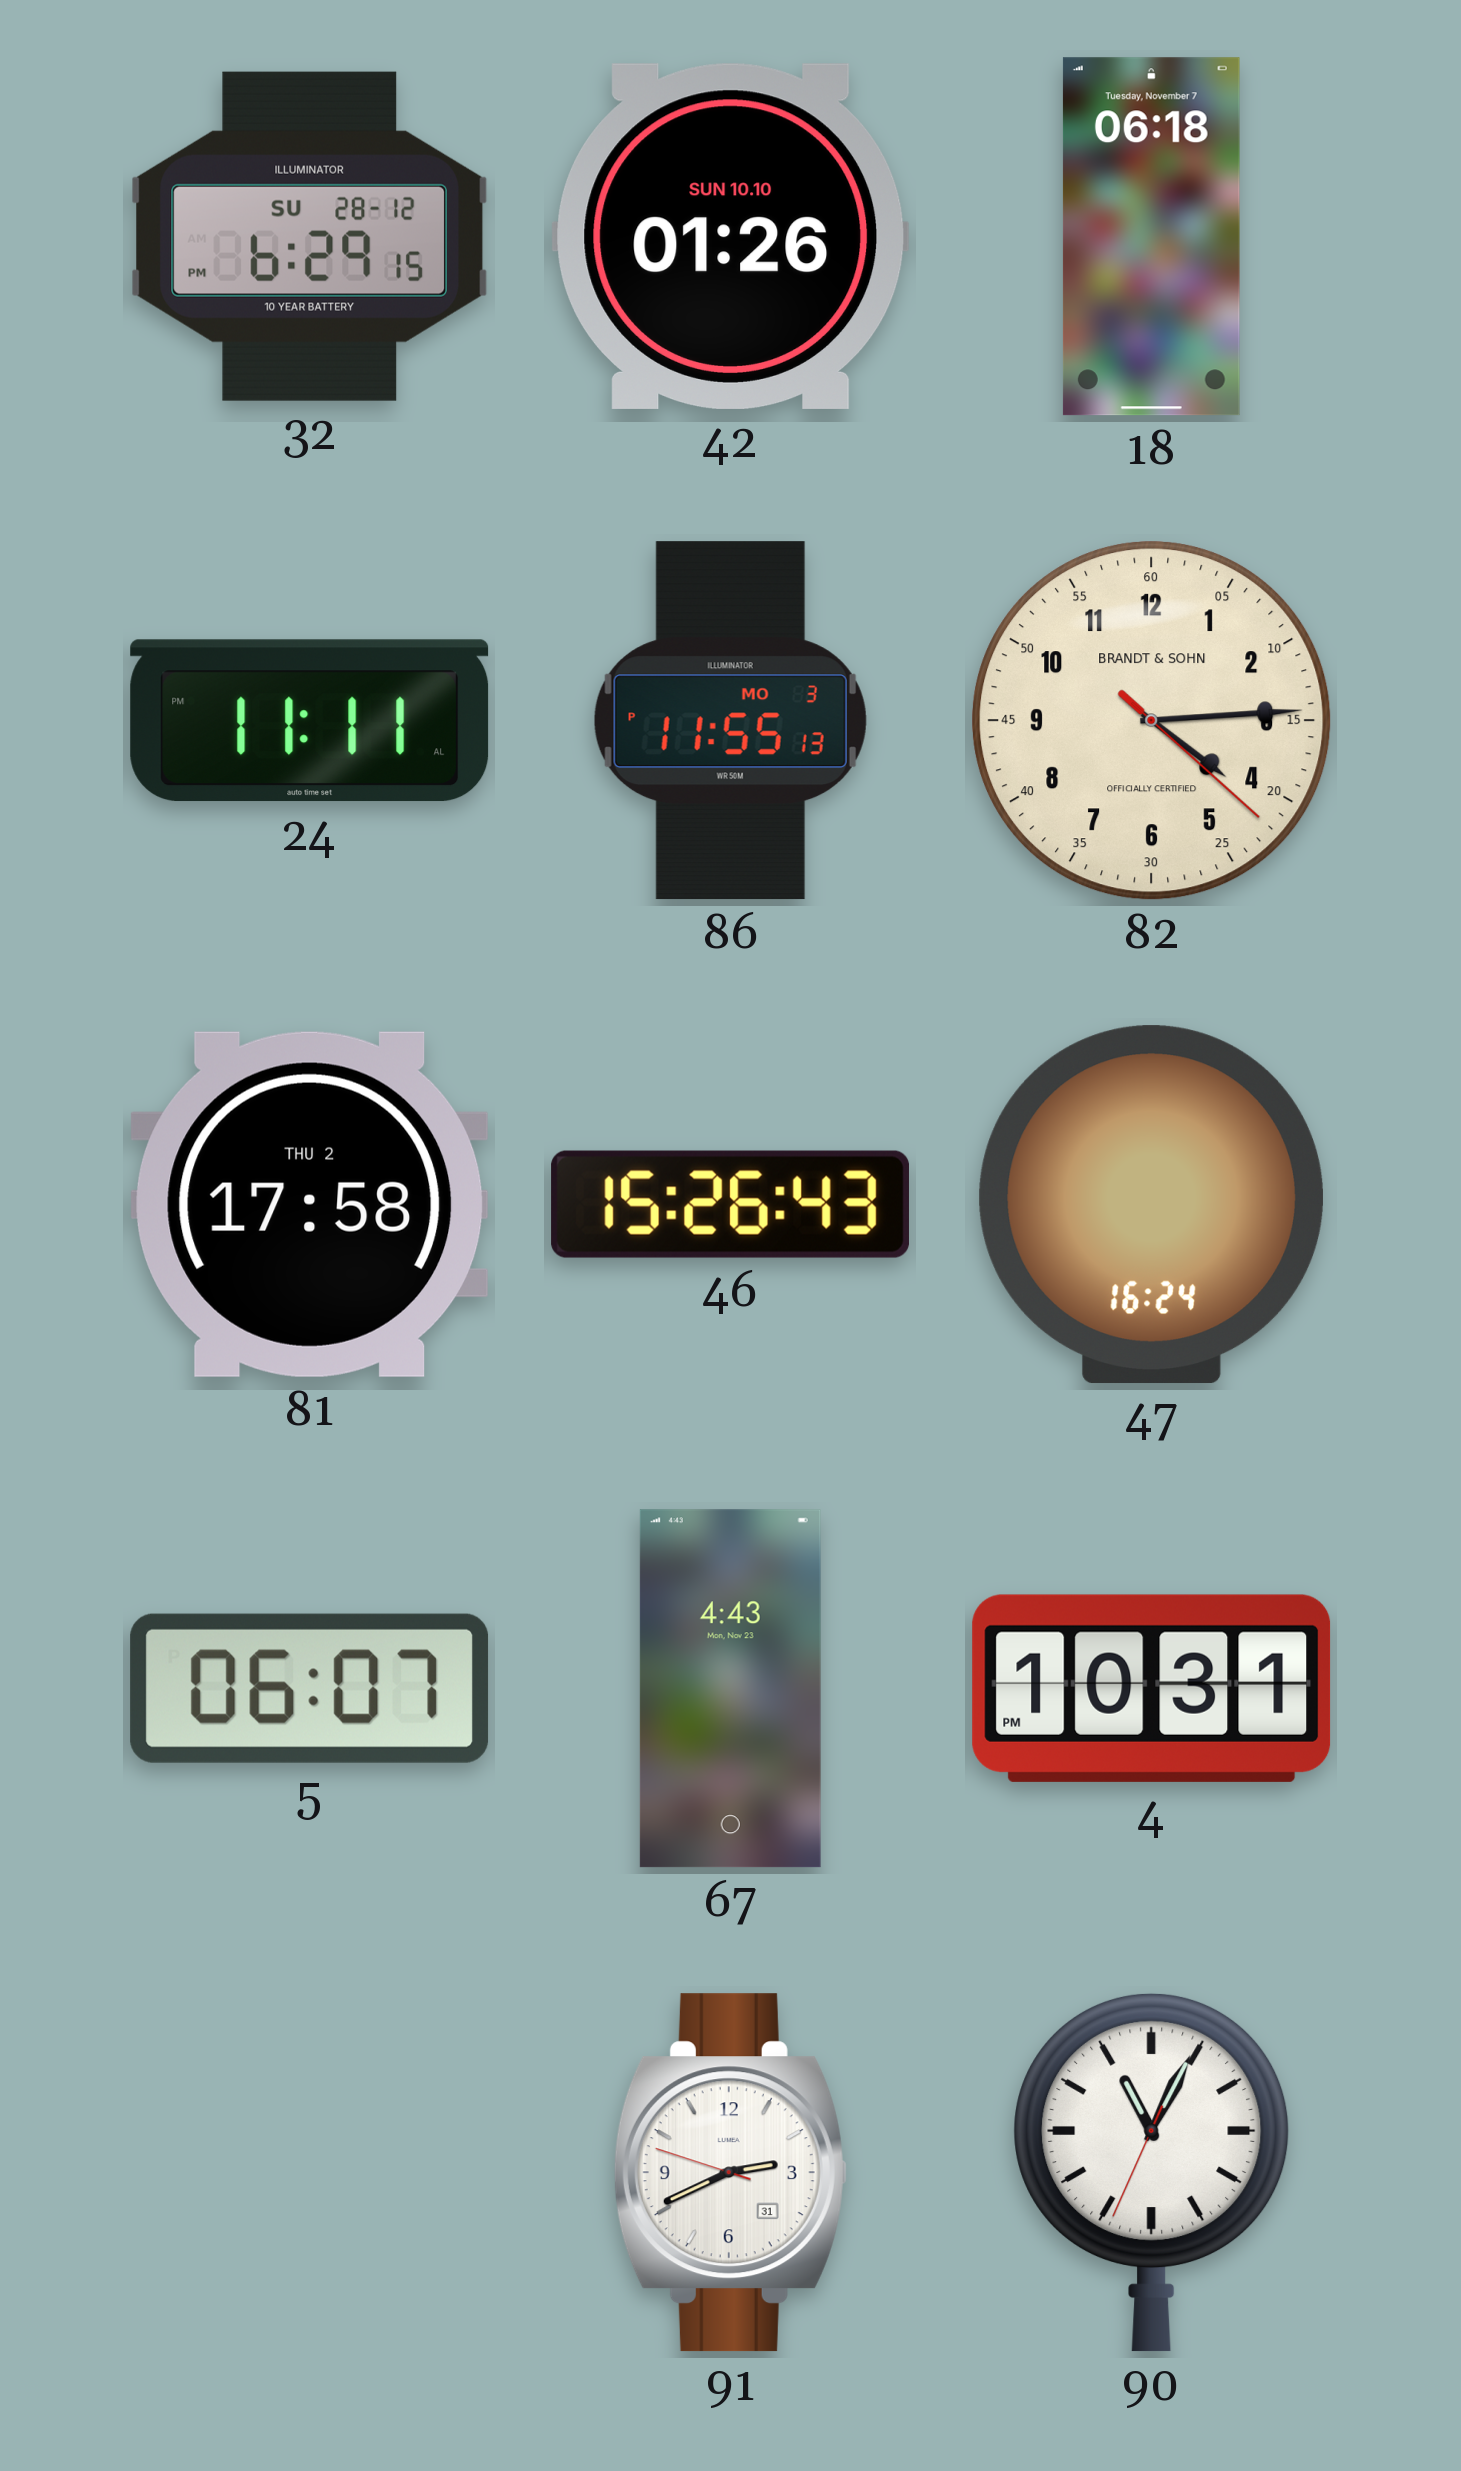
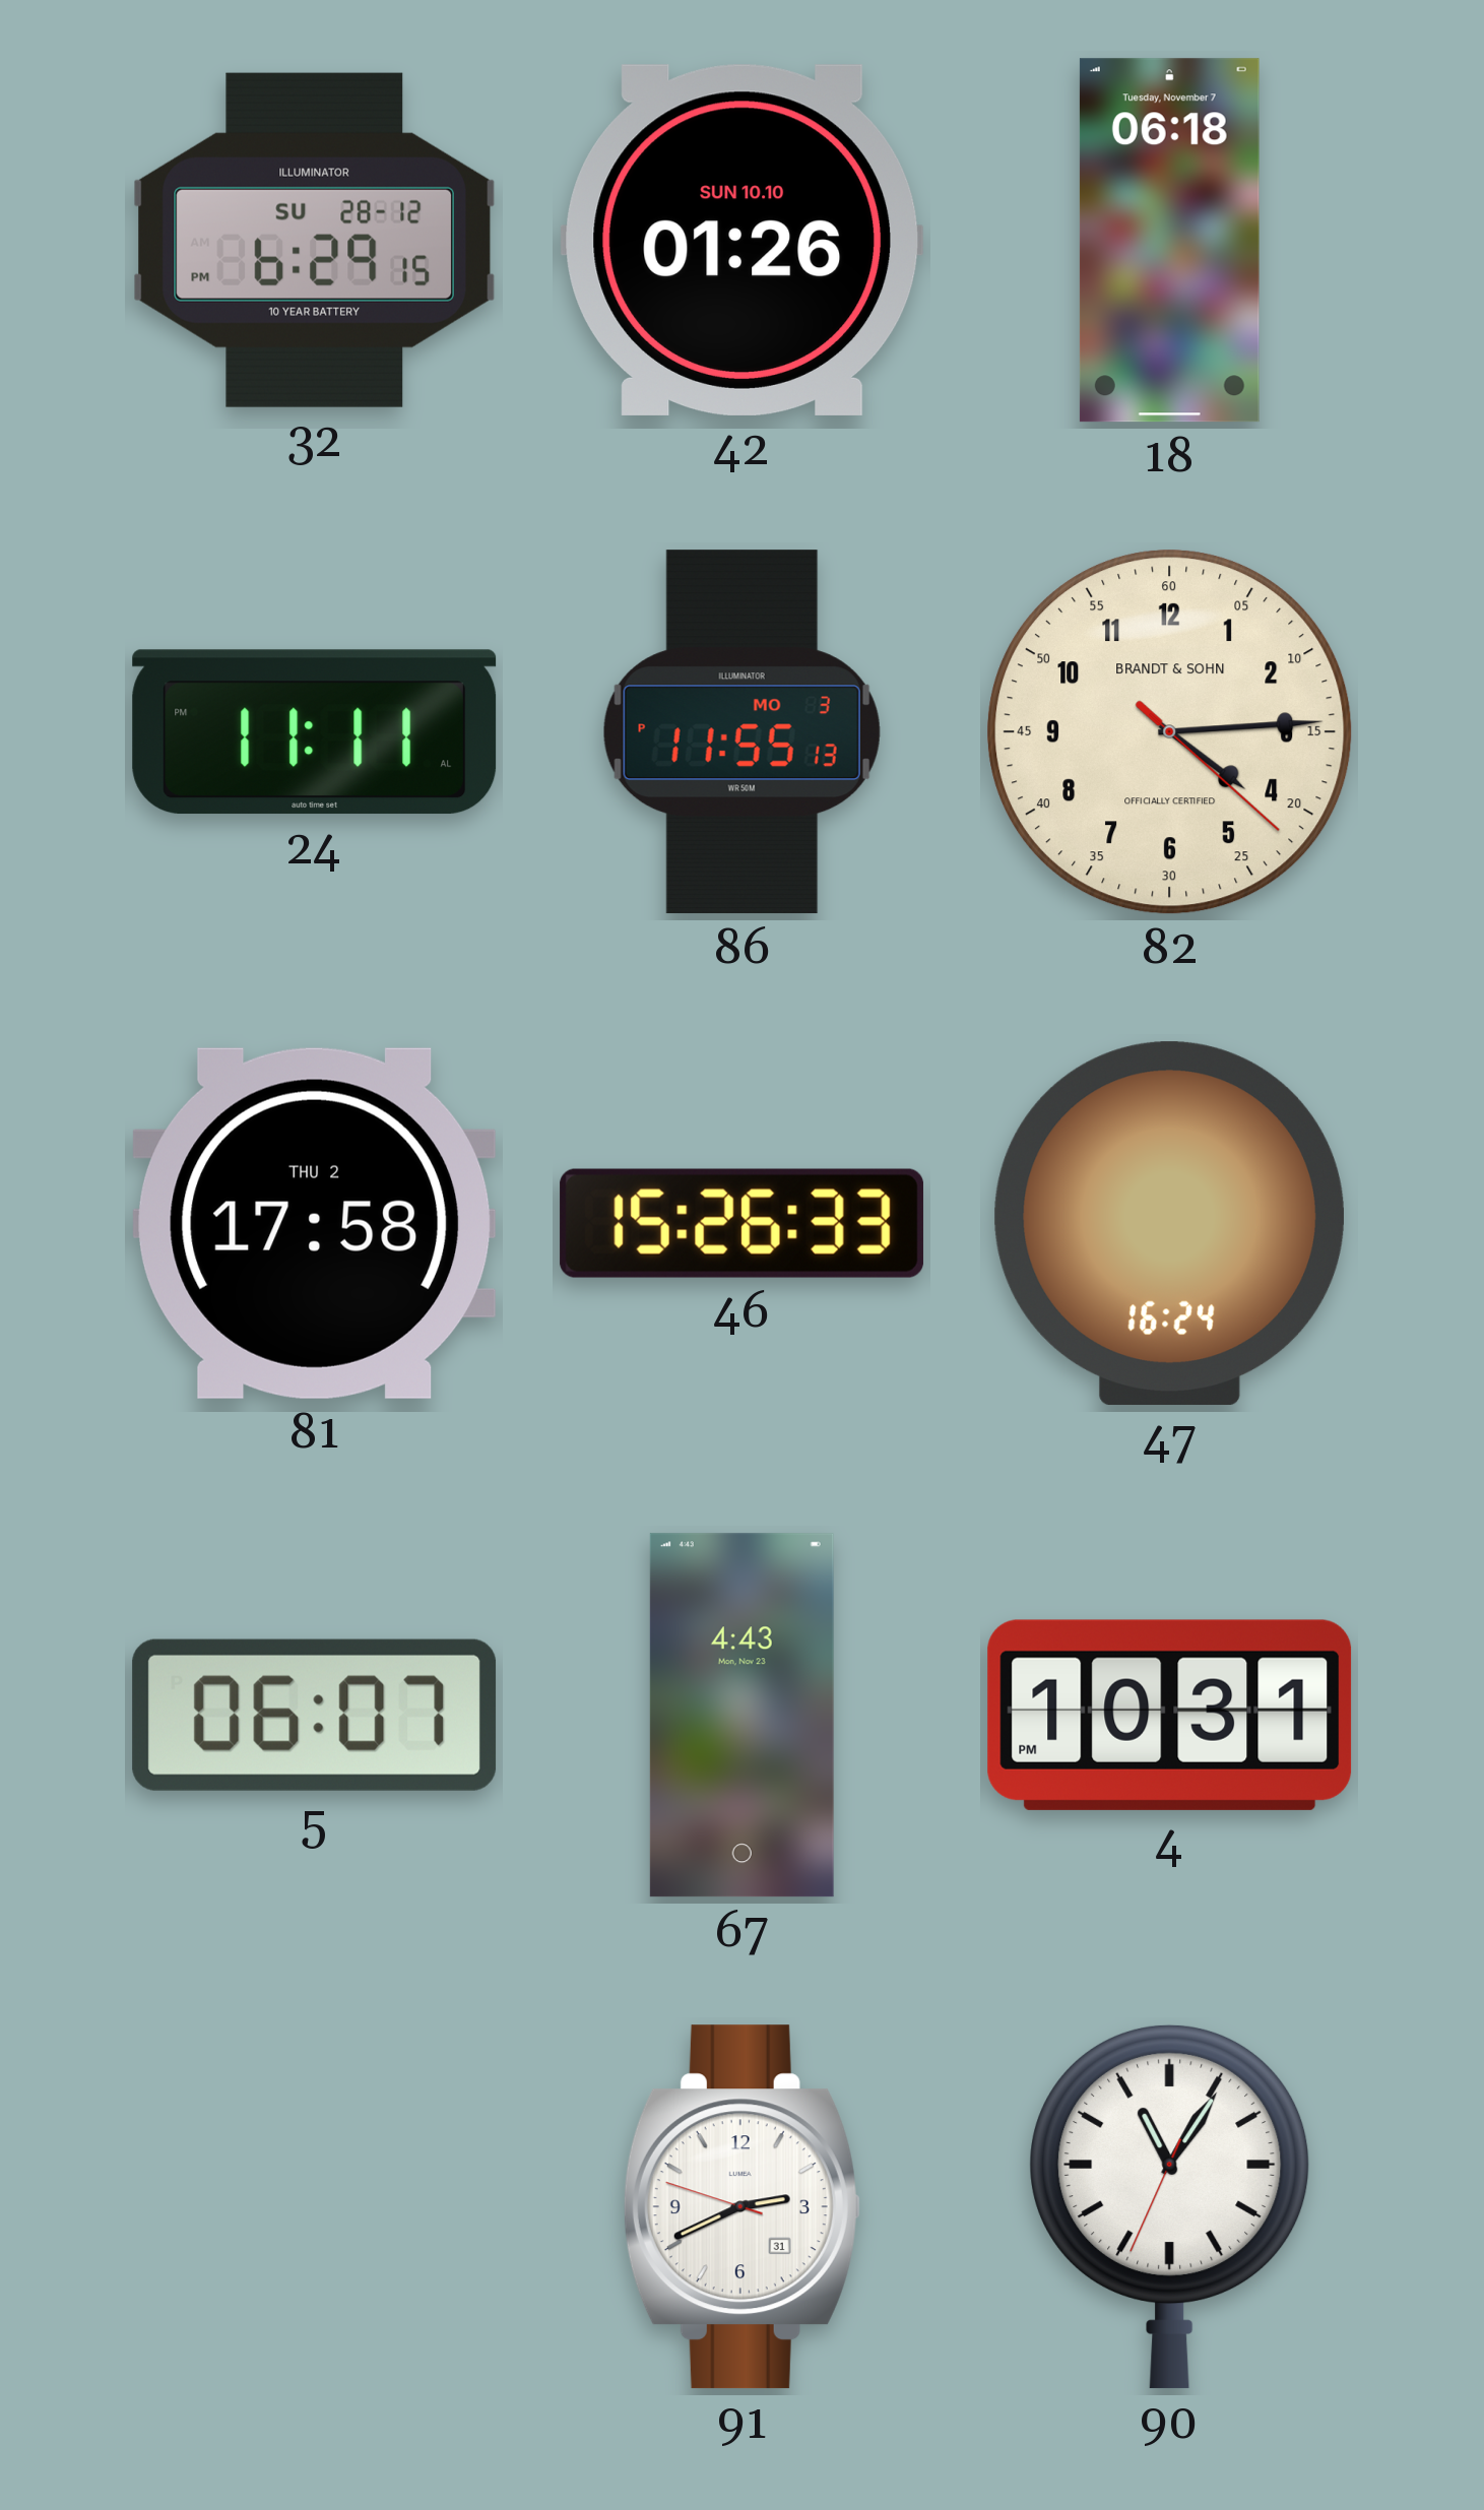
46: 15:26:43 -> 15:26:33 (741, 1223)
90: 11:04 -> 11:05 (1170, 2206)
